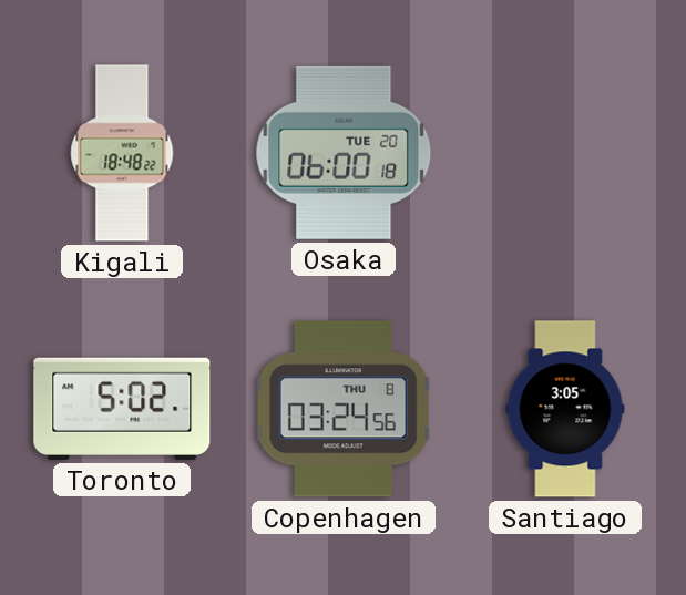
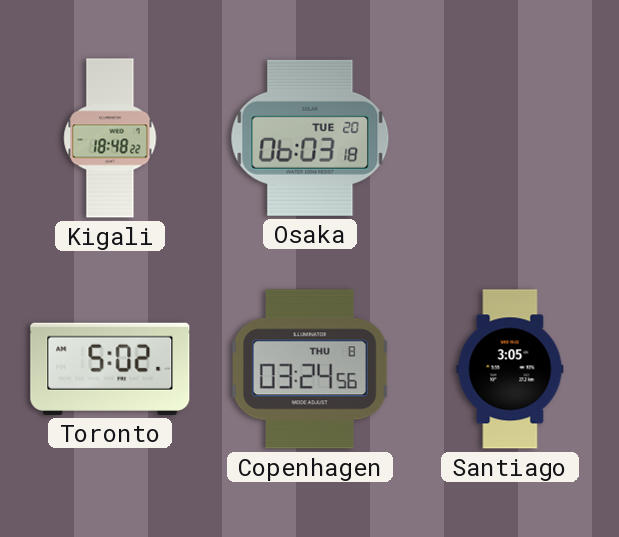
Osaka: 06:00 -> 06:03 (310, 138)
